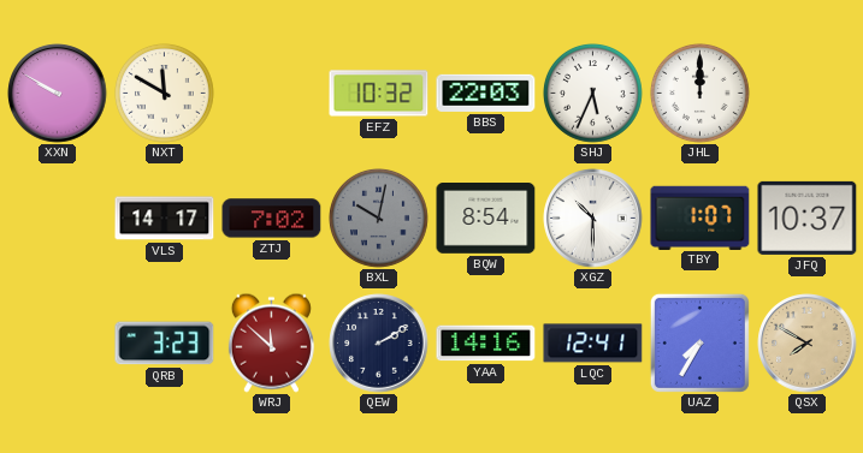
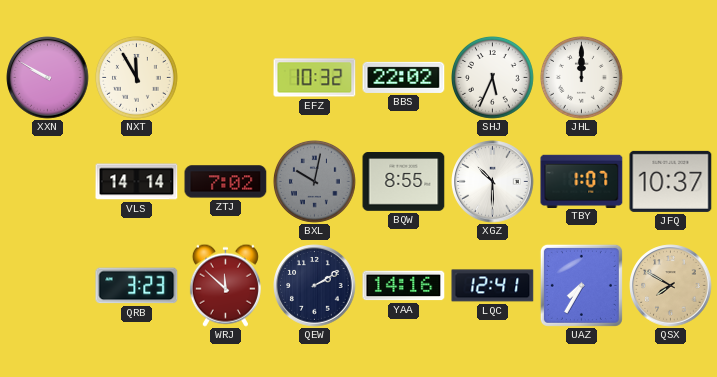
NXT: 11:50 -> 11:55 (137, 78)
BBS: 22:03 -> 22:02 (404, 77)
VLS: 14:17 -> 14:14 (137, 182)
BQW: 8:54 -> 8:55 (404, 182)
